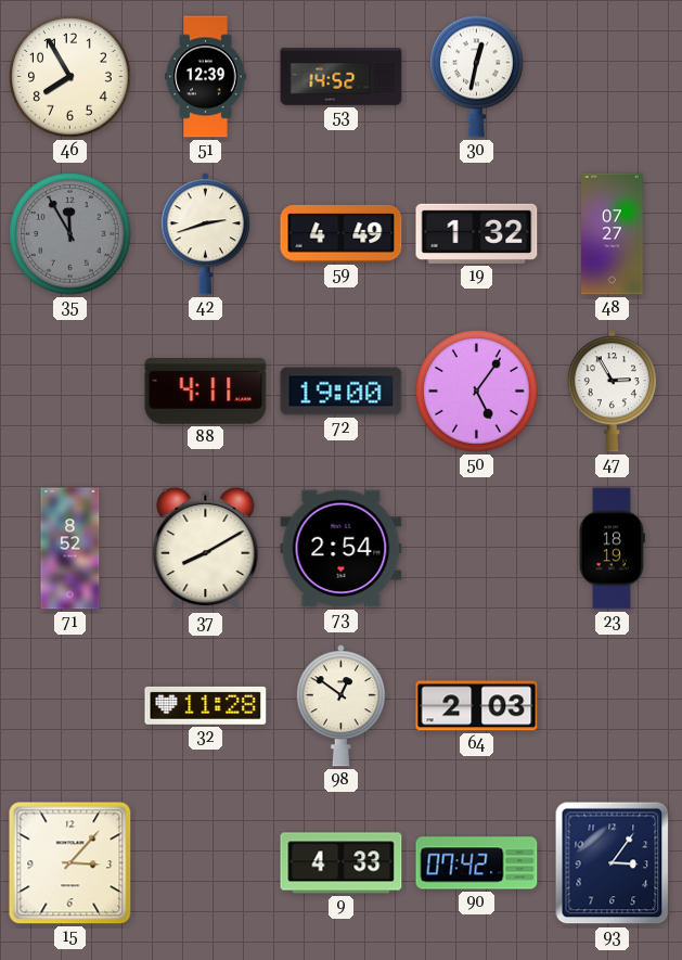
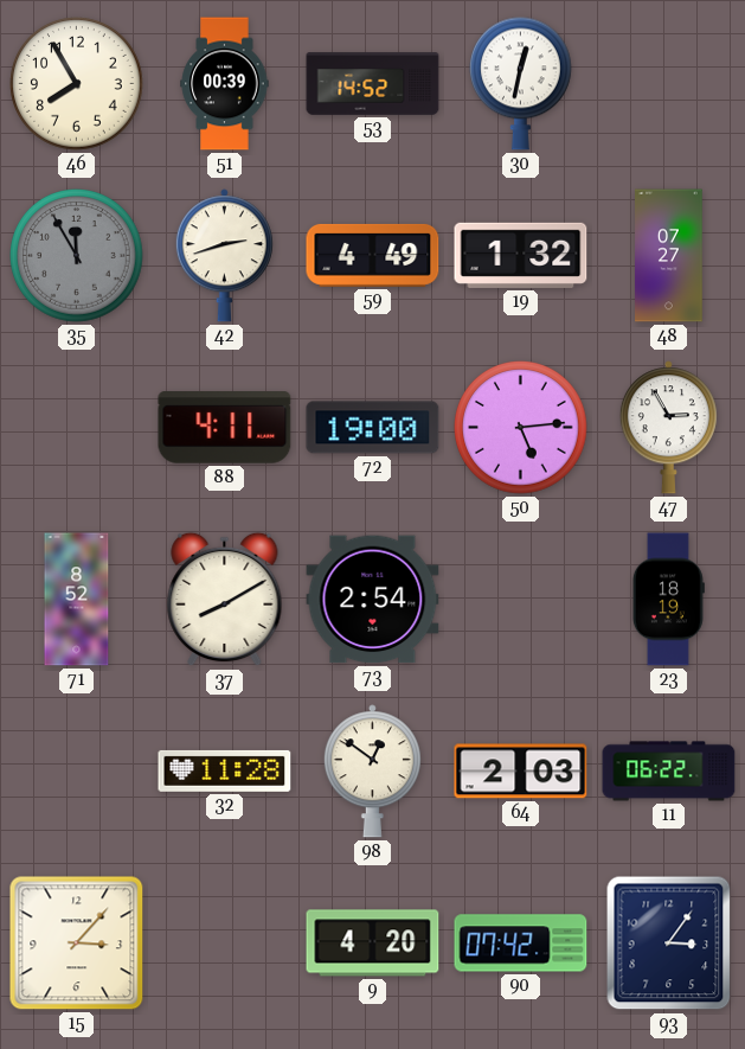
51: 12:39 -> 00:39 (225, 84)
50: 5:06 -> 5:14 (521, 428)
11: none -> 06:22 (669, 772)
9: 4:33 -> 4:20 (373, 944)
